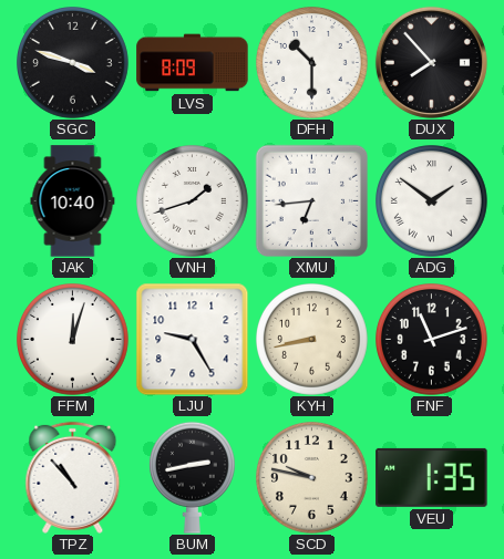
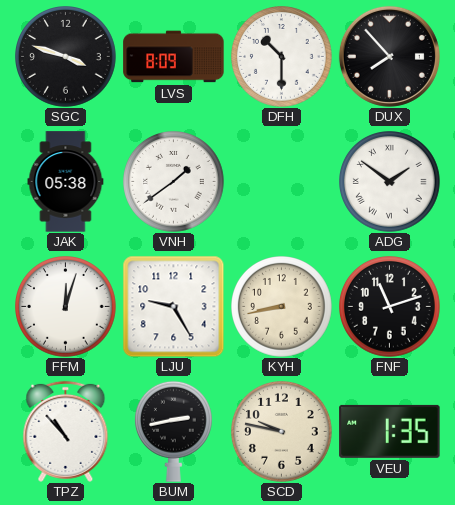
JAK: 10:40 -> 05:38 (66, 182)
VNH: 1:42 -> 1:39 (174, 182)
XMU: 6:44 -> none (311, 200)
